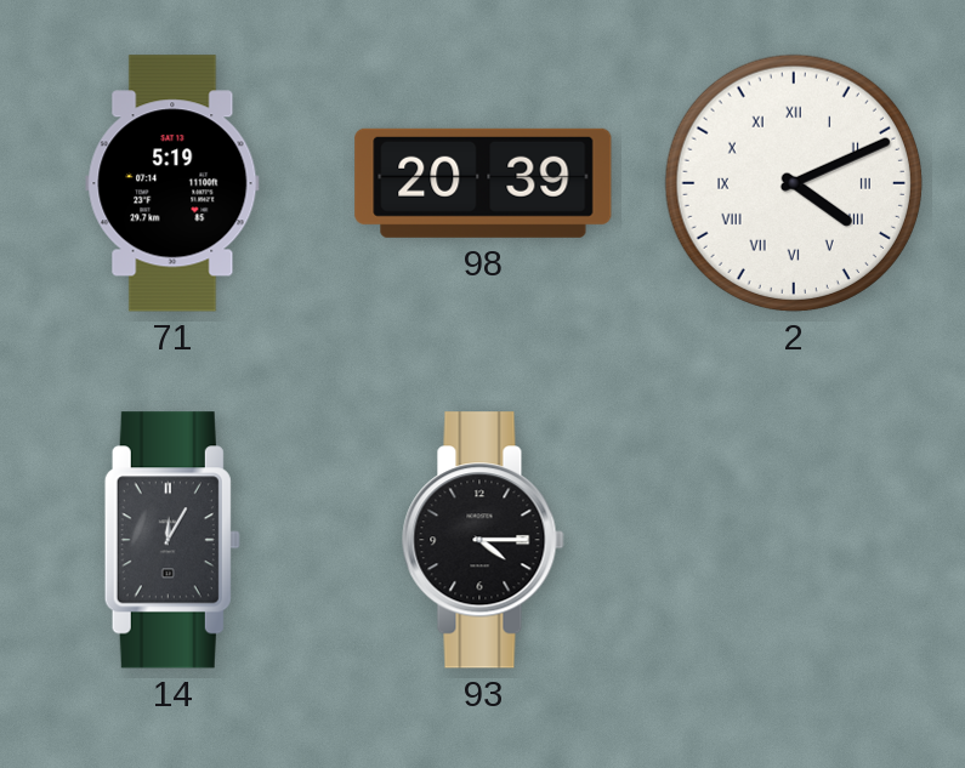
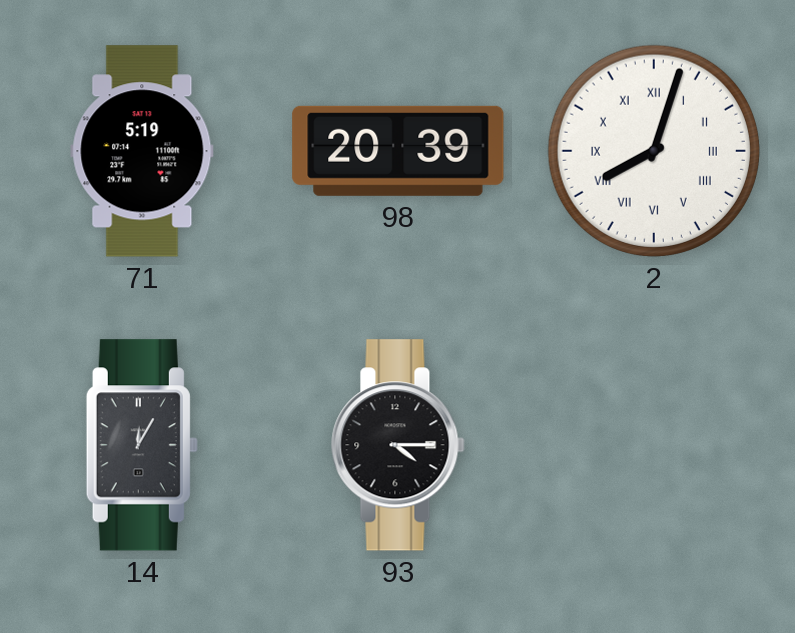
2: 4:11 -> 8:03 (654, 151)
